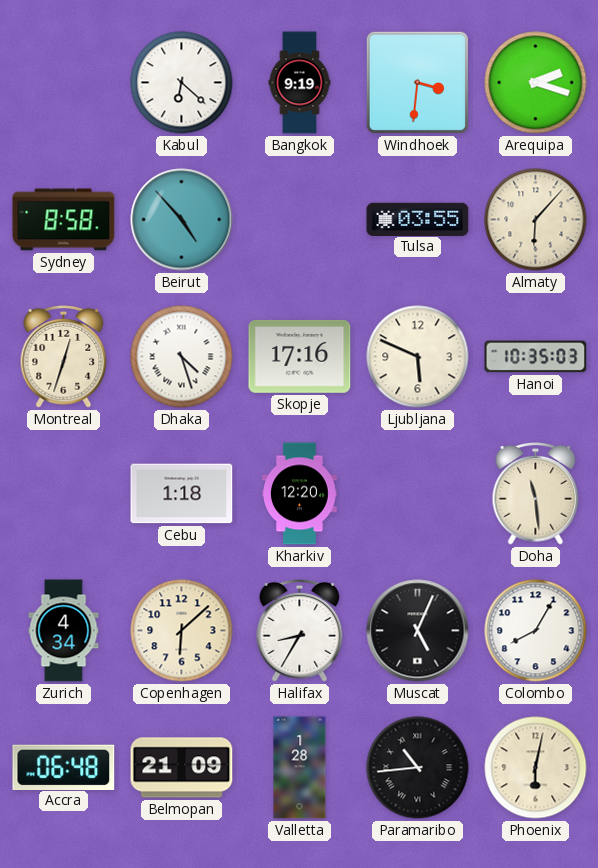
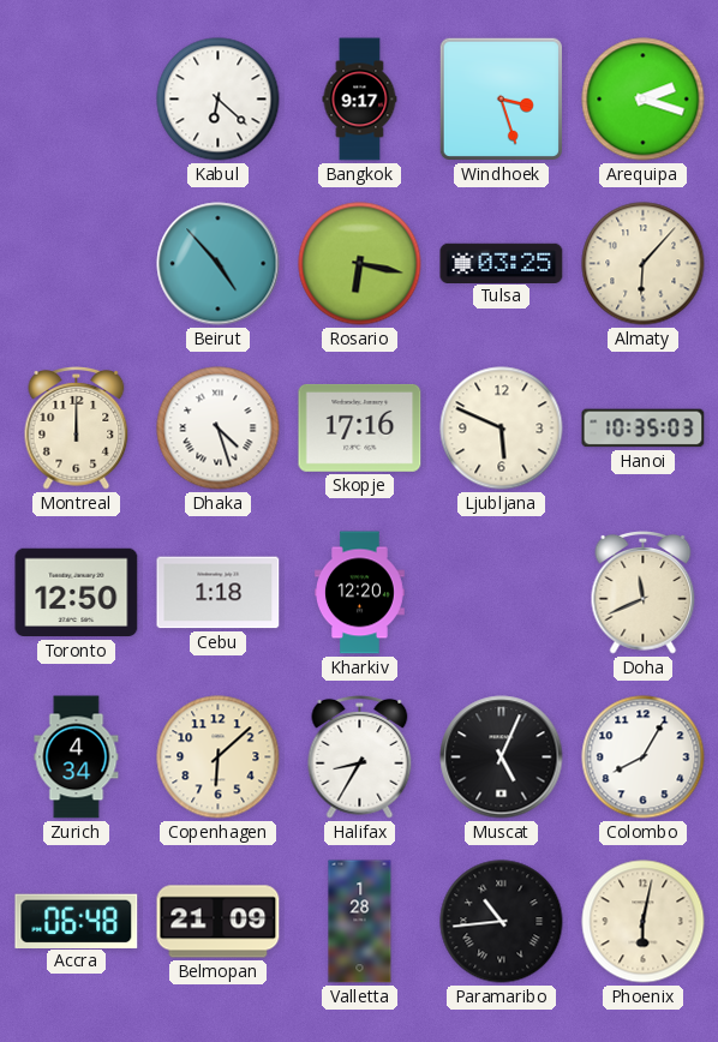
Bangkok: 9:19 -> 9:17 (360, 100)
Windhoek: 3:31 -> 3:27 (501, 98)
Sydney: 8:58 -> none (64, 220)
Rosario: none -> 6:17 (360, 264)
Tulsa: 03:55 -> 03:25 (502, 263)
Montreal: 12:33 -> 12:00 (77, 429)
Toronto: none -> 12:50 (77, 593)
Doha: 11:29 -> 11:41 (644, 593)
